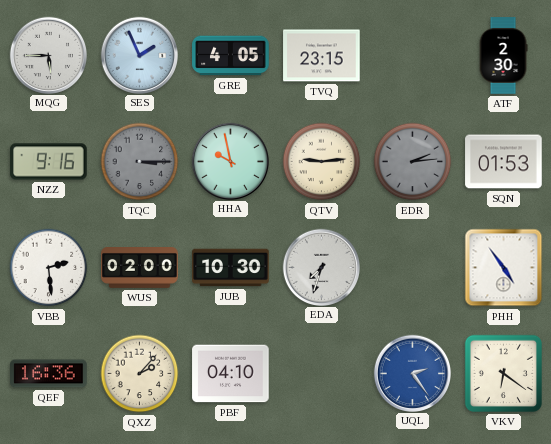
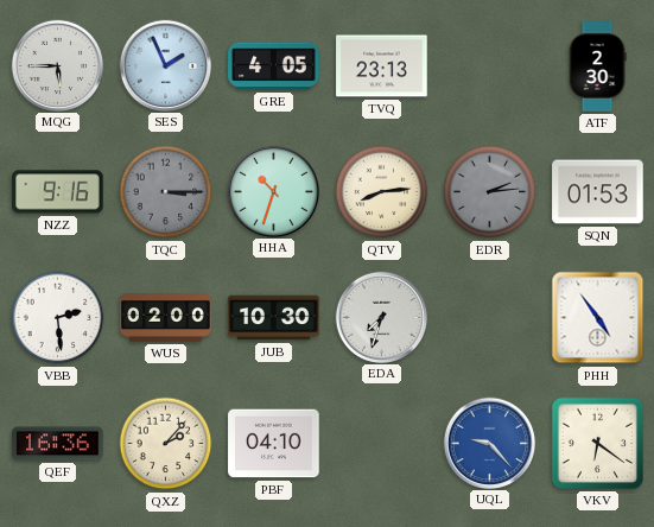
TVQ: 23:15 -> 23:13 (382, 66)
HHA: 9:58 -> 10:33 (273, 191)
QTV: 9:14 -> 8:14 (382, 192)
UQL: 2:24 -> 9:23 (489, 443)
